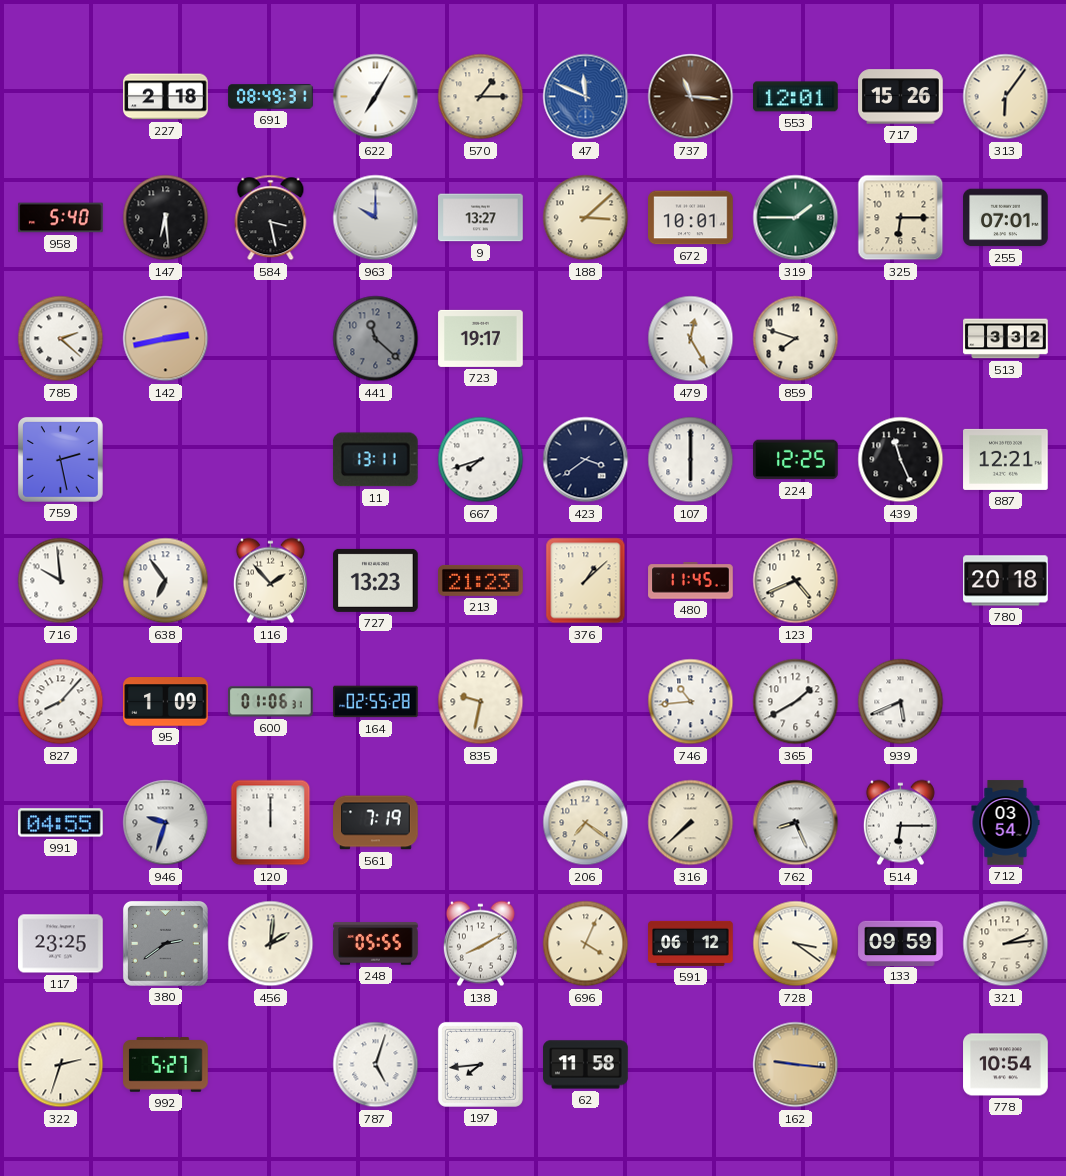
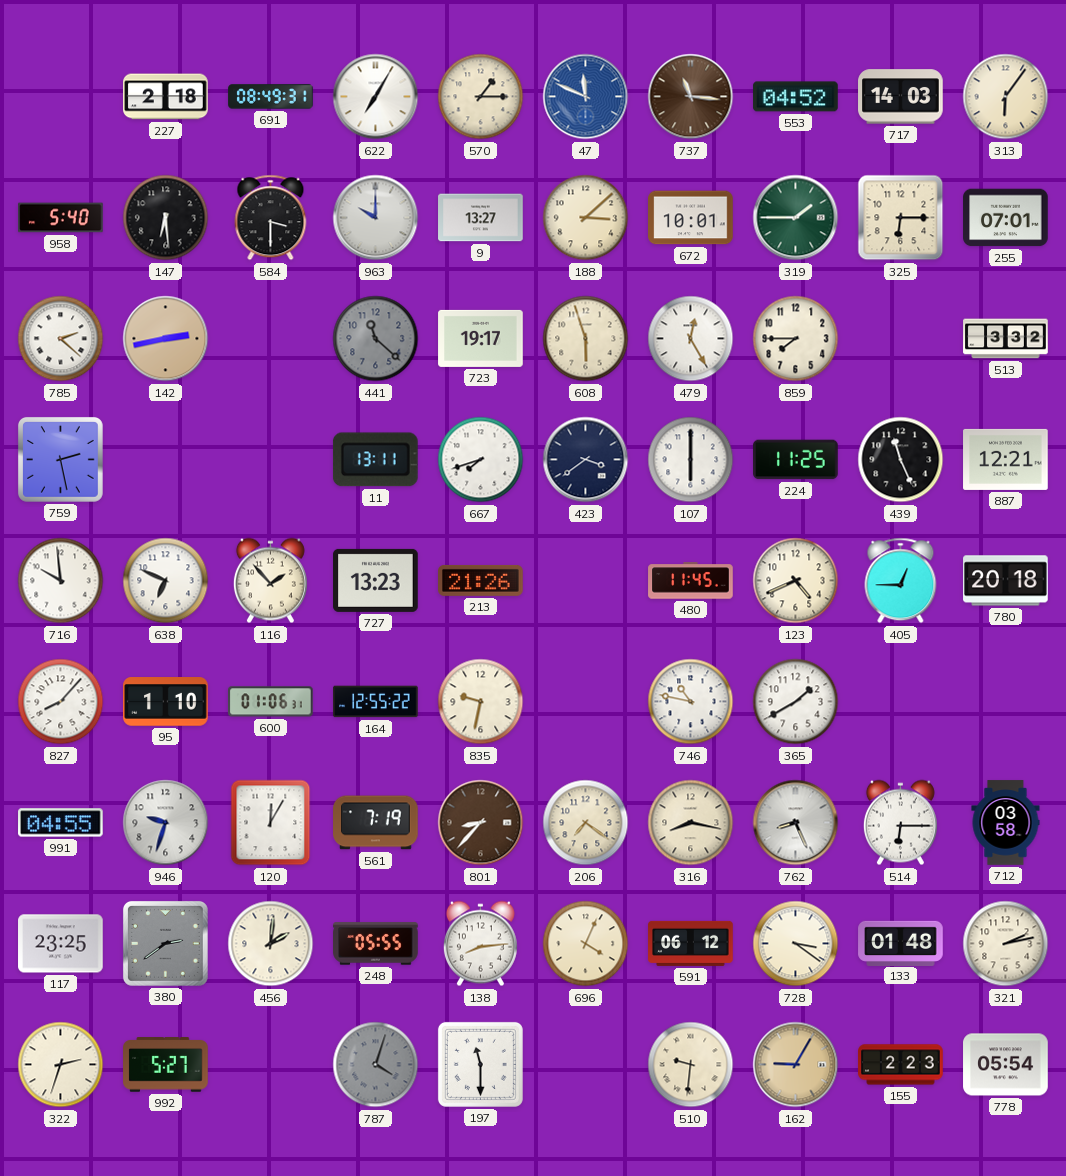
553: 12:01 -> 04:52 (796, 97)
717: 15:26 -> 14:03 (901, 97)
584: 3:28 -> 3:30 (271, 218)
608: none -> 5:57 (586, 339)
859: 7:48 -> 7:45 (796, 339)
224: 12:25 -> 11:25 (796, 460)
638: 6:54 -> 6:49 (166, 581)
213: 21:23 -> 21:26 (481, 580)
376: 1:08 -> none (586, 581)
405: none -> 12:45 (901, 581)
95: 1:09 -> 1:10 (166, 702)
164: 02:55 -> 12:55 (376, 702)
746: 10:44 -> 10:47 (691, 702)
939: 5:41 -> none (901, 702)
120: 12:00 -> 12:05 (271, 823)
801: none -> 8:37 (481, 823)
316: 7:38 -> 8:17 (691, 823)
712: 03:54 -> 03:58 (1006, 823)
138: 8:10 -> 8:14 (480, 944)
133: 09:59 -> 01:48 (901, 943)
321: 2:14 -> 2:13 (1006, 944)
787: 5:03 -> 4:03 (376, 1065)
787 dial: white -> grey (376, 1065)
197: 7:44 -> 11:30 (480, 1064)
62: 11:58 -> none (586, 1065)
510: none -> 9:31 (691, 1065)
162: 9:16 -> 9:05 (796, 1065)
155: none -> 2:23 (901, 1065)
778: 10:54 -> 05:54 (1006, 1065)
